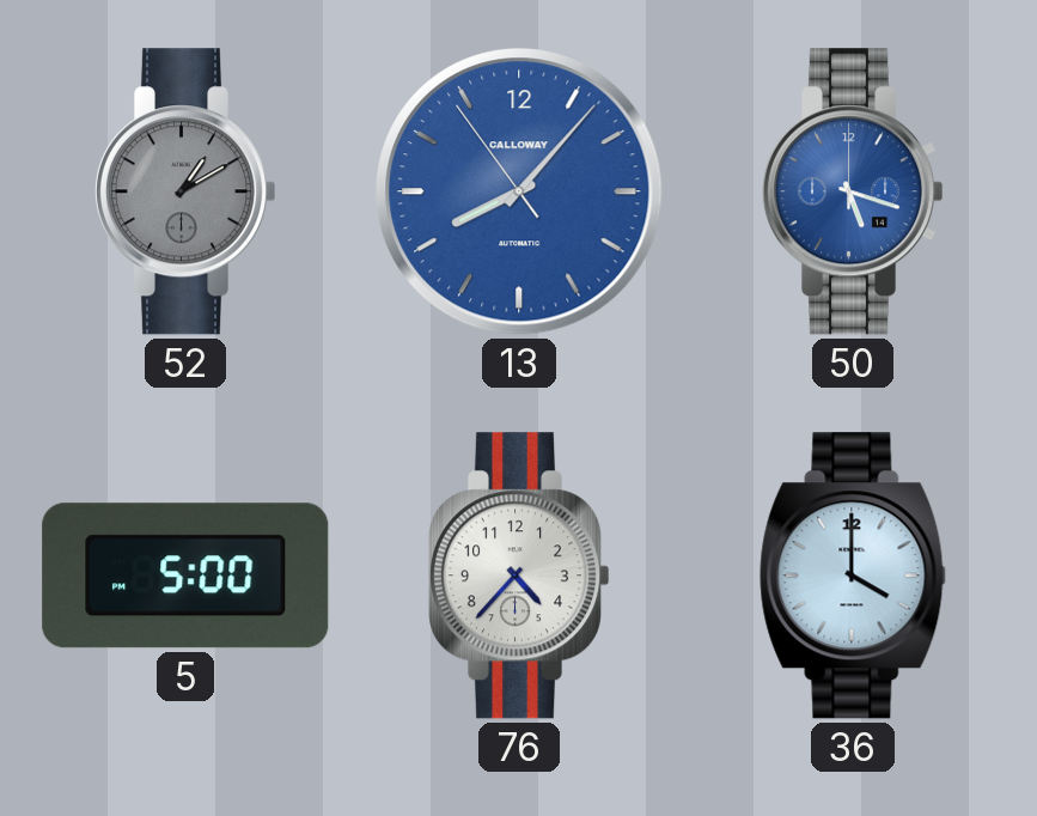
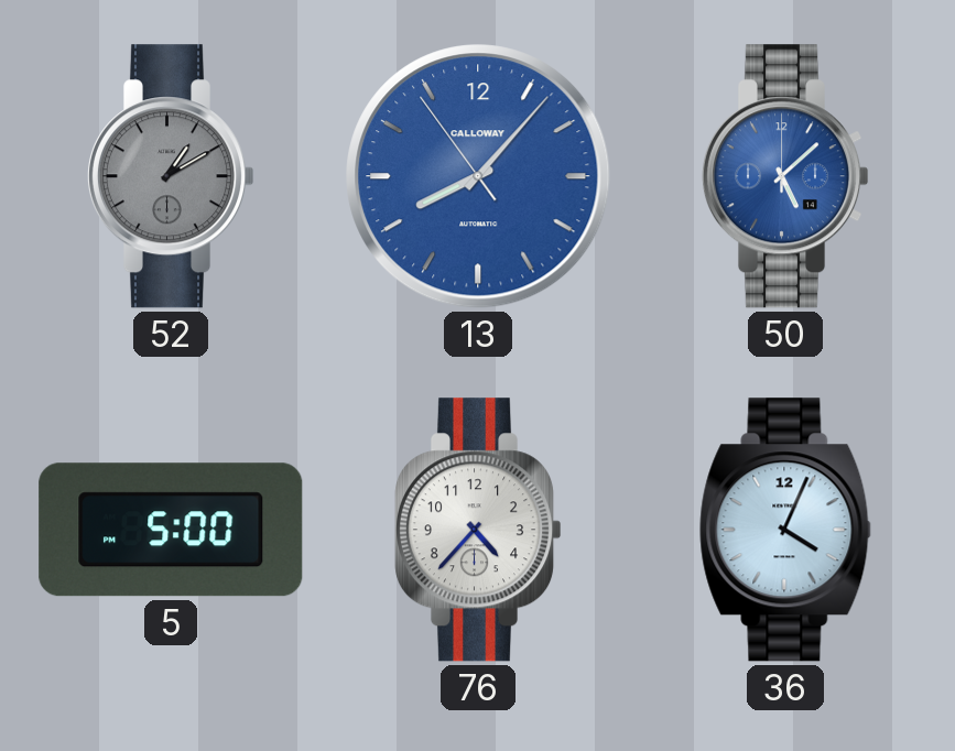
50: 5:18 -> 5:08 (785, 176)
36: 4:00 -> 4:04 (785, 530)
